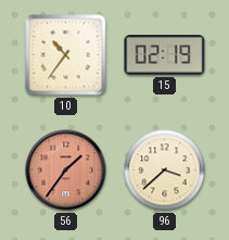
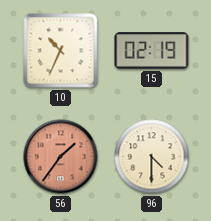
10: 10:36 -> 10:34 (61, 51)
96: 3:38 -> 4:30 (152, 157)
